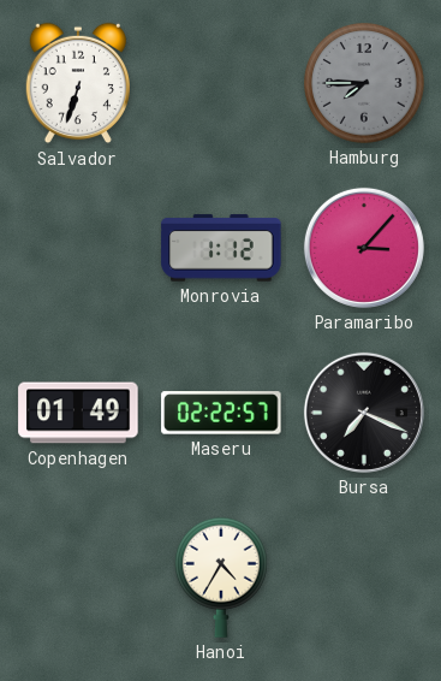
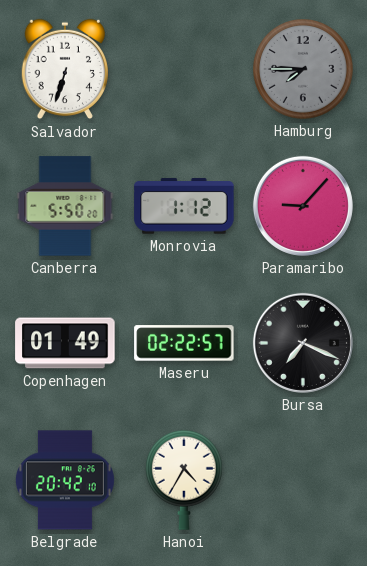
Canberra: none -> 5:50 (65, 206)
Paramaribo: 3:07 -> 9:07 (303, 206)
Belgrade: none -> 20:42 (65, 480)
